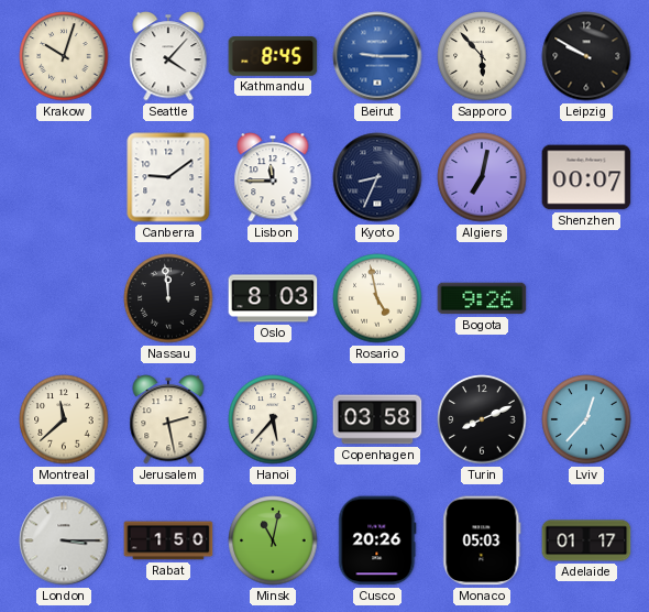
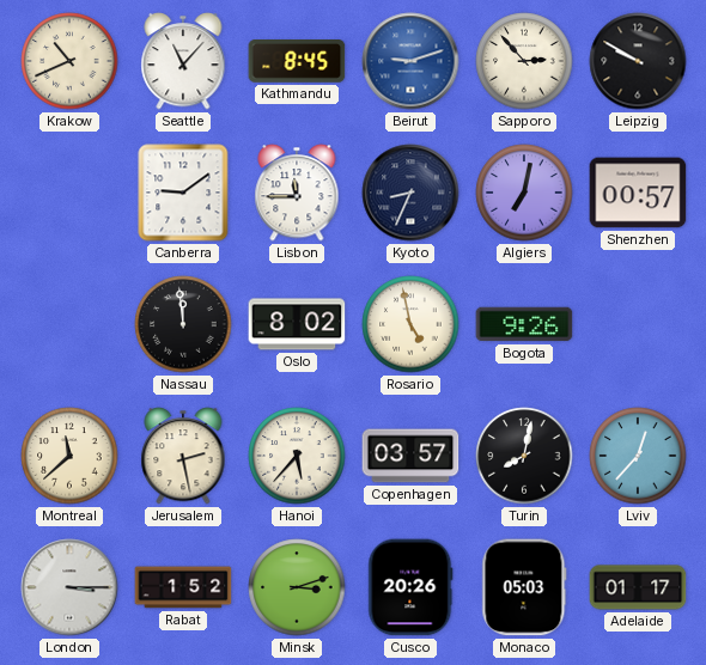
Krakow: 10:03 -> 10:41 (69, 61)
Seattle: 4:07 -> 11:07 (183, 61)
Beirut: 9:15 -> 9:12 (410, 61)
Sapporo: 5:53 -> 2:53 (524, 61)
Shenzhen: 00:07 -> 00:57 (638, 193)
Oslo: 8:03 -> 8:02 (297, 324)
Copenhagen: 03:58 -> 03:57 (410, 456)
Turin: 8:11 -> 8:02 (524, 456)
Rabat: 1:50 -> 1:52 (183, 587)
Minsk: 11:02 -> 3:12 (297, 587)
